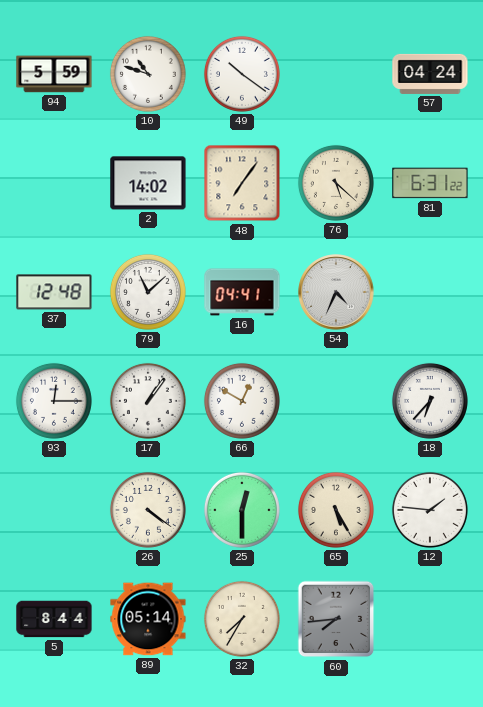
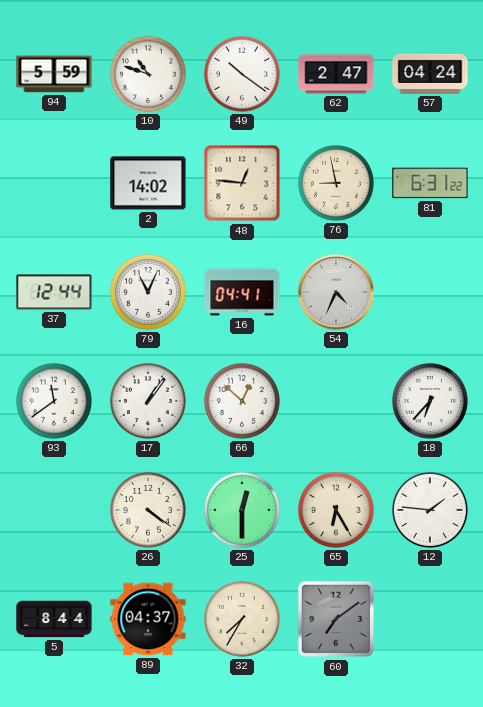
62: none -> 2:47 (336, 74)
48: 7:06 -> 12:46 (242, 183)
76: 5:22 -> 8:58 (336, 183)
37: 12:48 -> 12:44 (54, 292)
79: 11:08 -> 11:04 (148, 292)
93: 12:15 -> 11:39 (54, 401)
66: 12:50 -> 12:52 (242, 401)
65: 5:25 -> 6:25 (336, 510)
89: 05:14 -> 04:37 (148, 619)
60: 7:44 -> 7:09 (336, 619)
